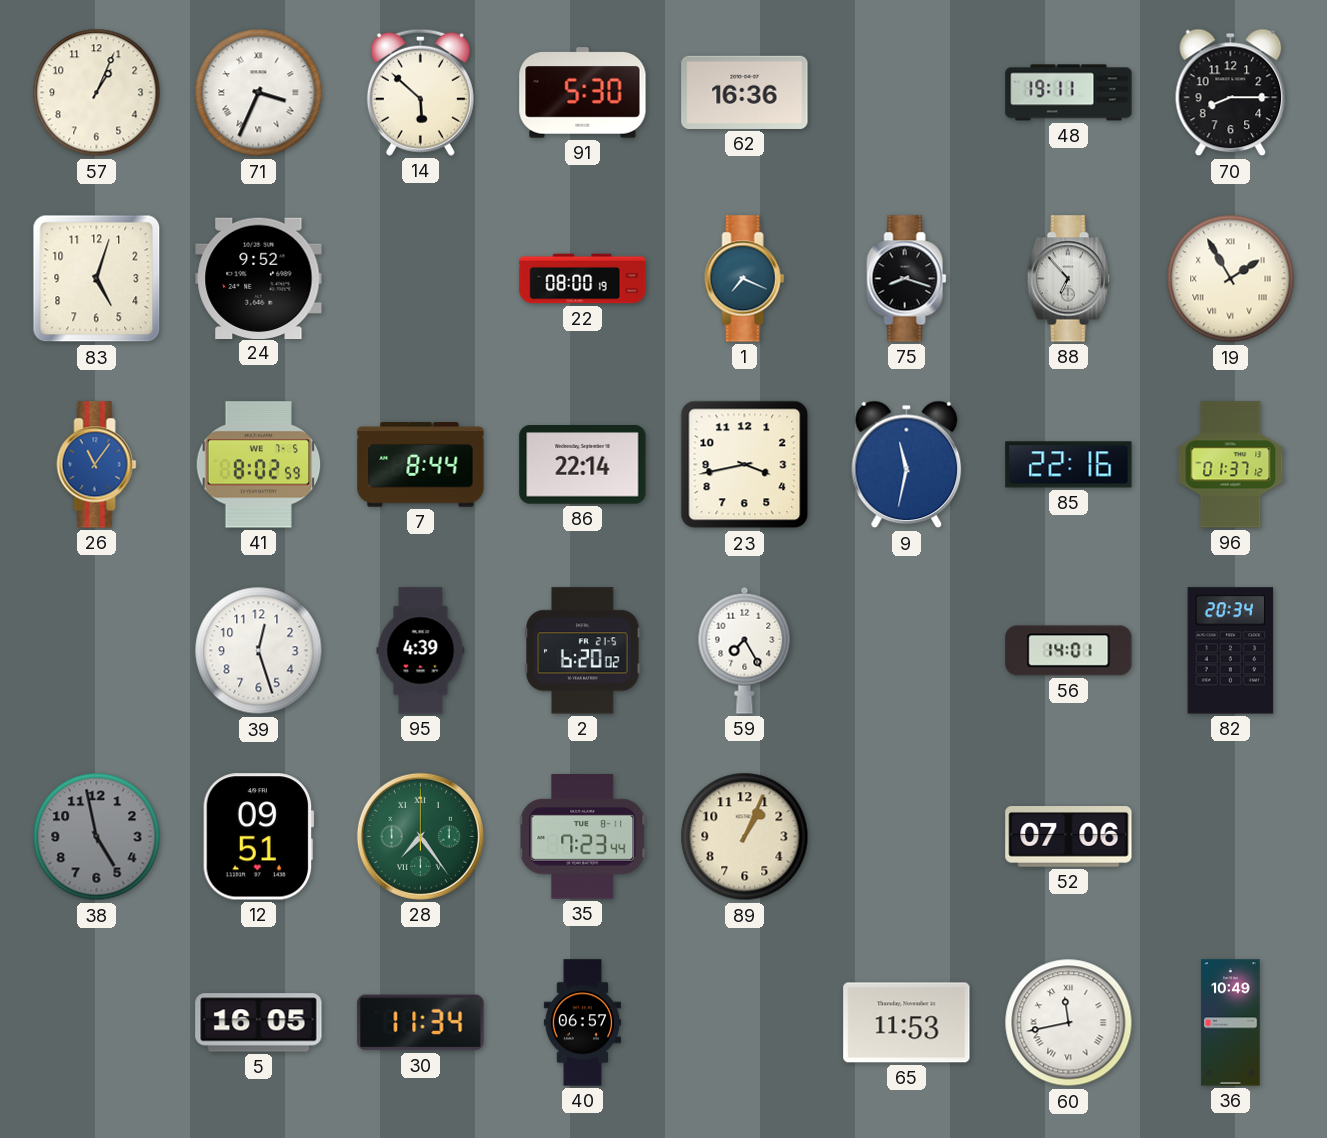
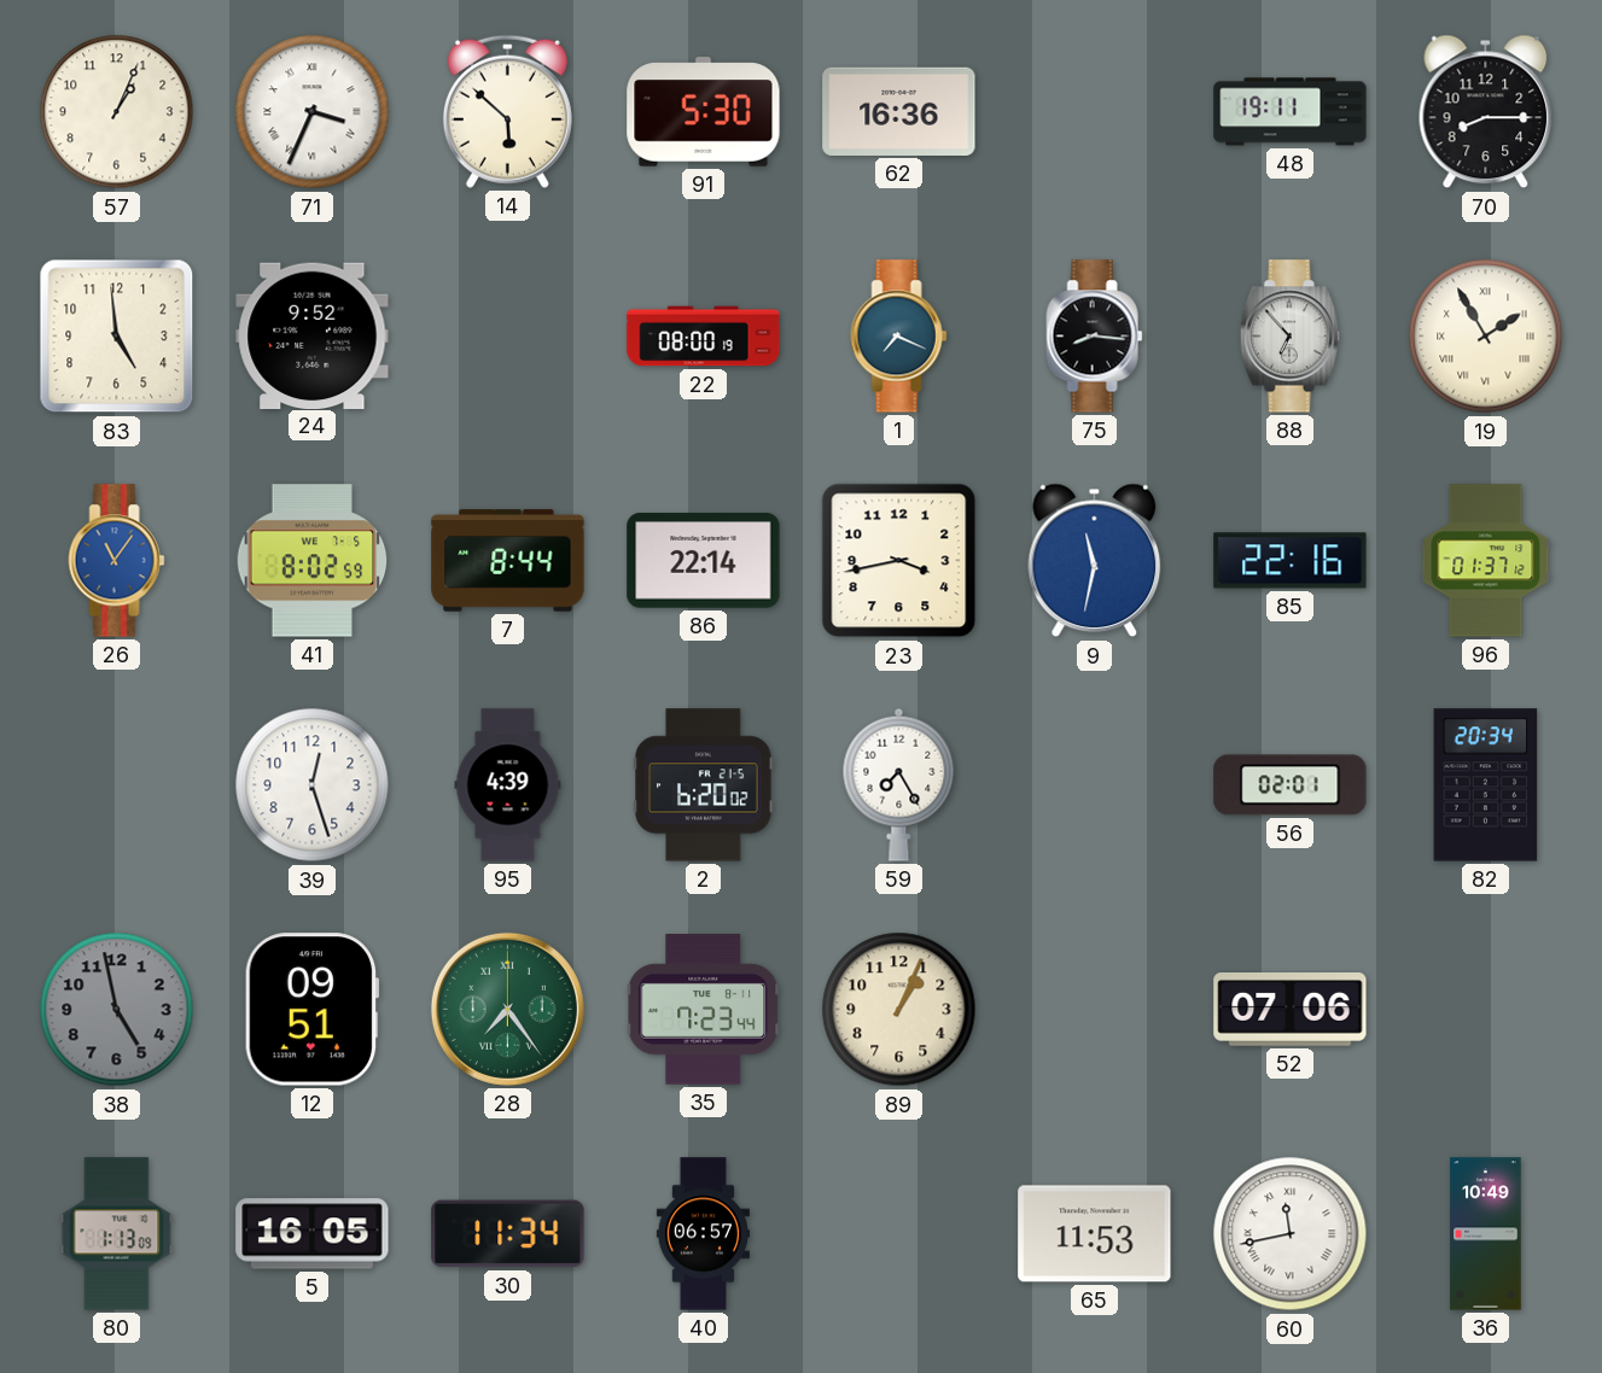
83: 5:03 -> 4:59 (117, 337)
75: 8:18 -> 8:16 (1095, 337)
56: 14:01 -> 02:01 (1291, 785)
80: none -> 1:13 (117, 1234)
